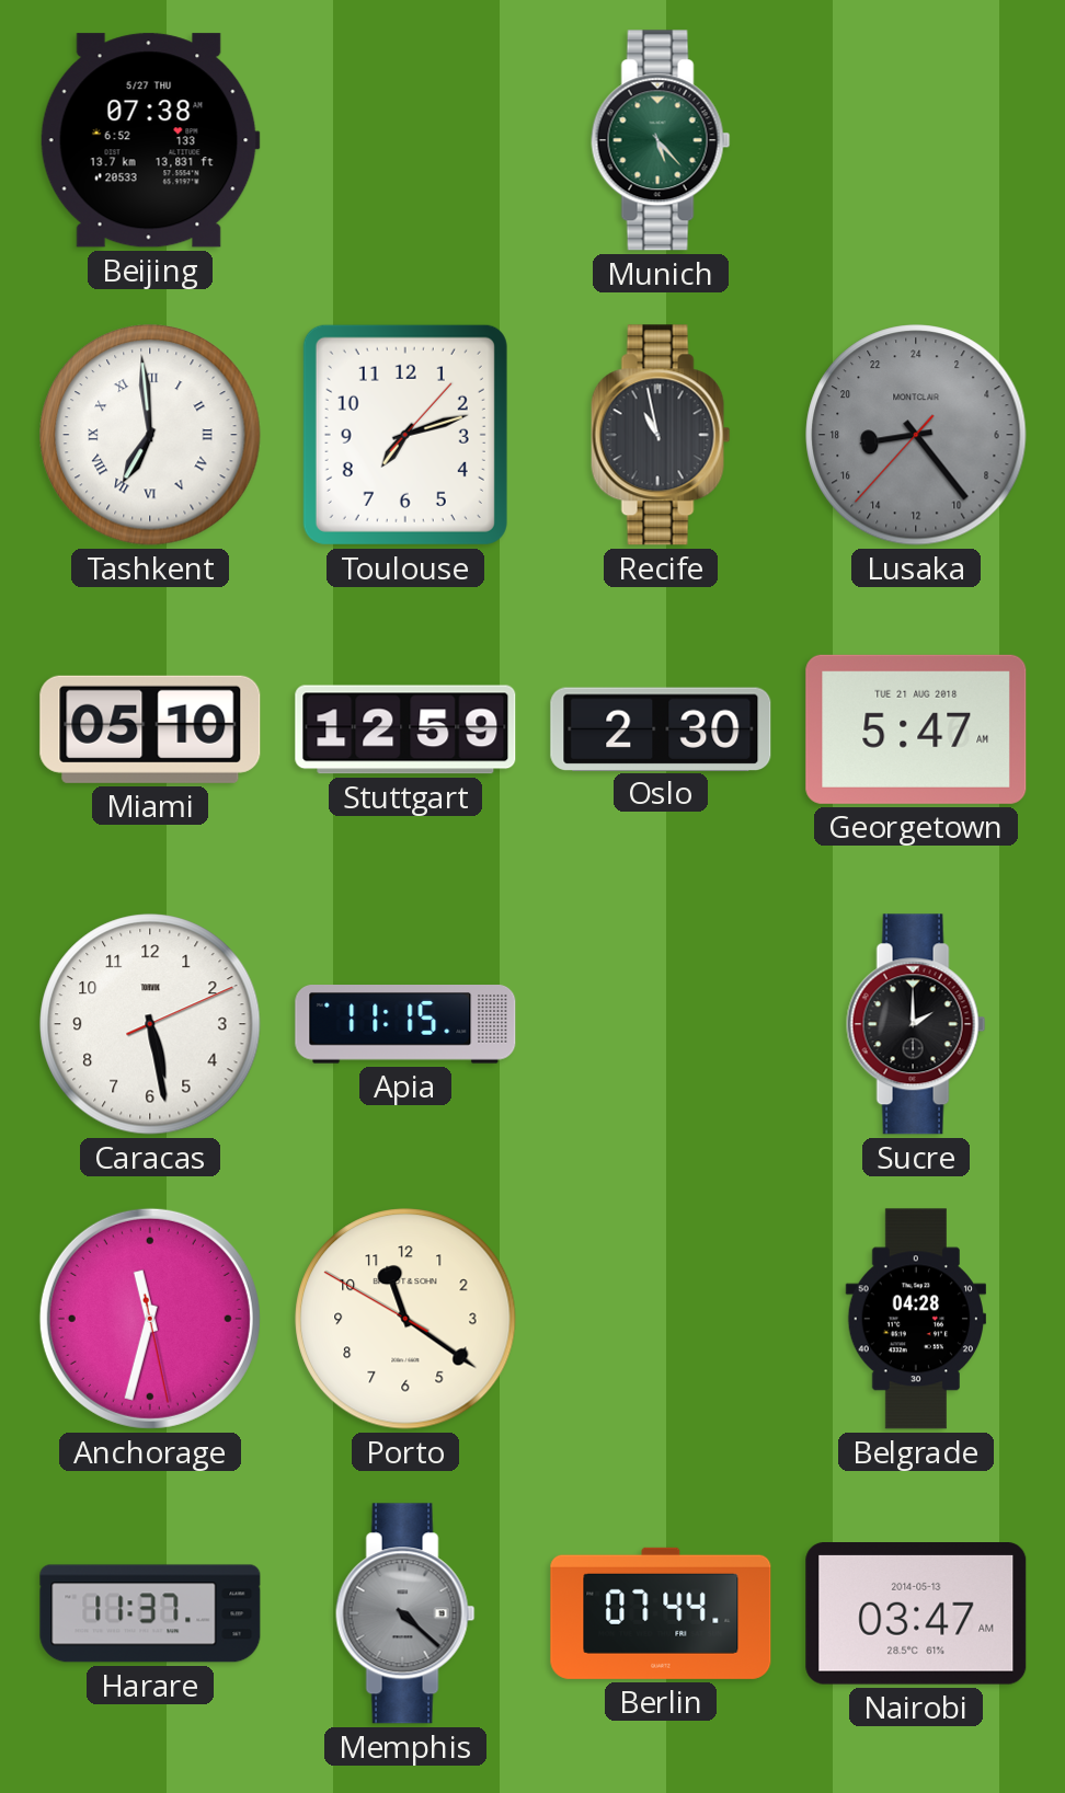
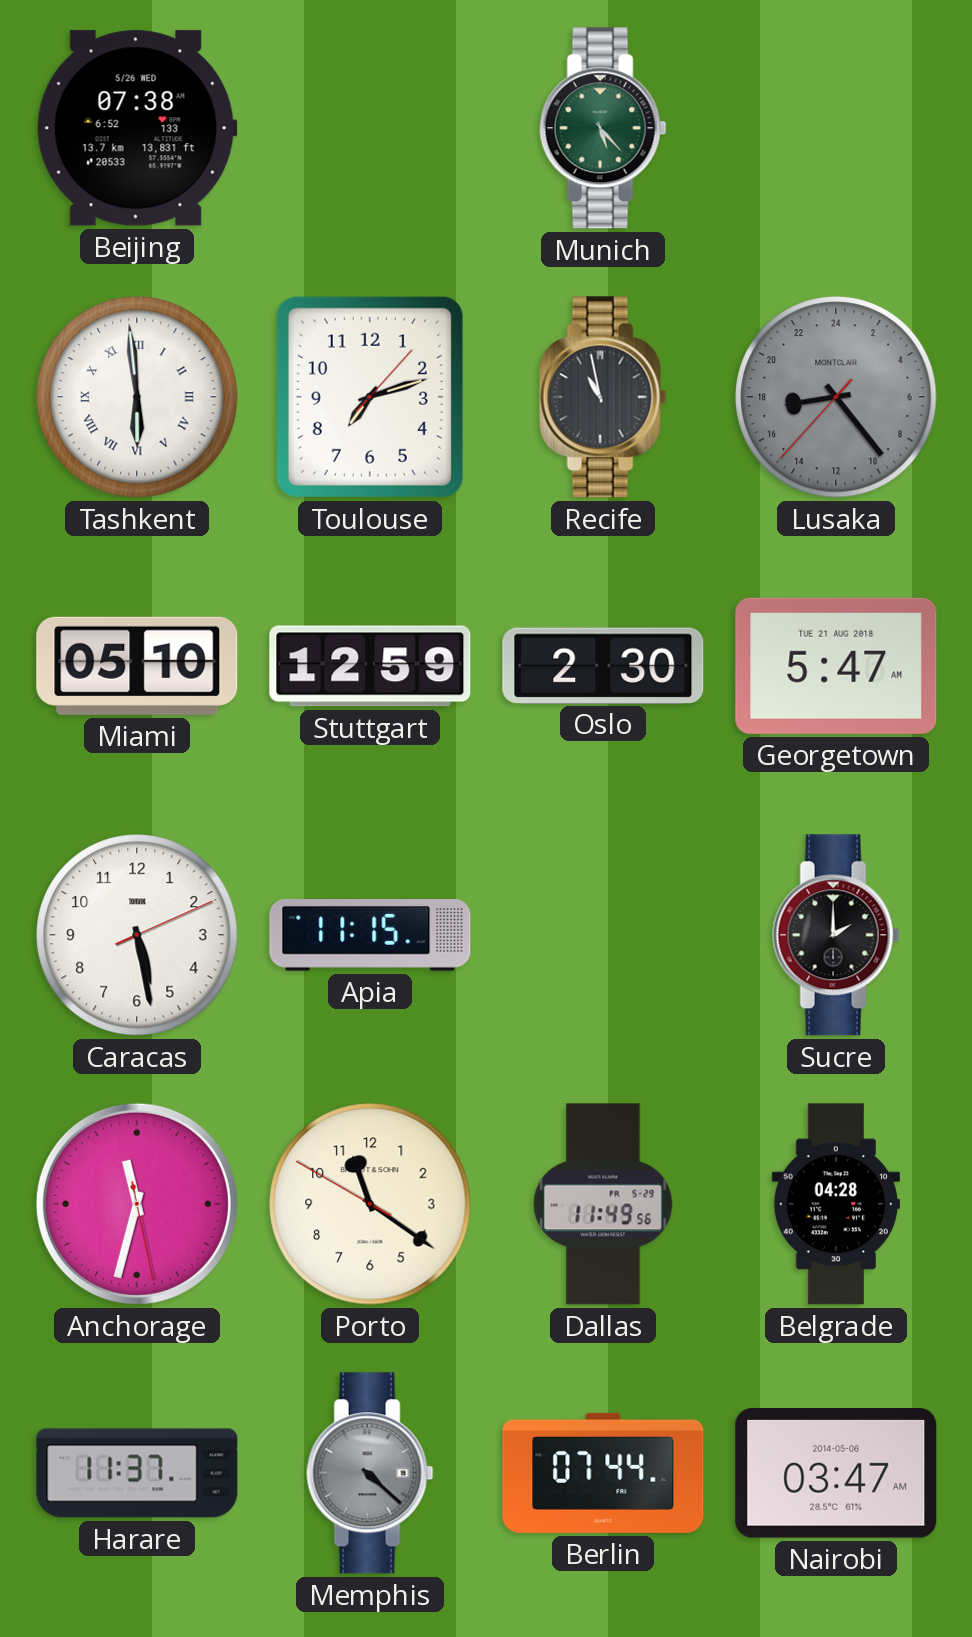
Beijing date: 5/27 THU -> 5/26 WED (137, 128)
Tashkent: 6:59 -> 5:59 (137, 397)
Dallas: none -> 11:49 (603, 1204)
Nairobi date: 2014-05-13 -> 2014-05-06 (836, 1474)
